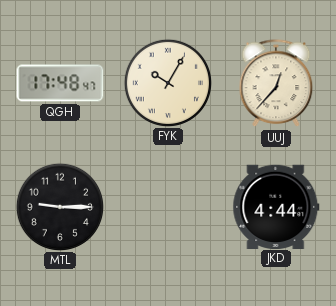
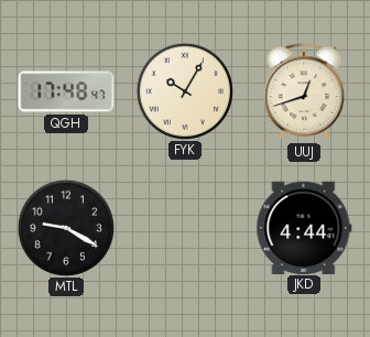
UUJ: 12:37 -> 12:42 (304, 93)
MTL: 9:15 -> 9:20 (65, 227)
